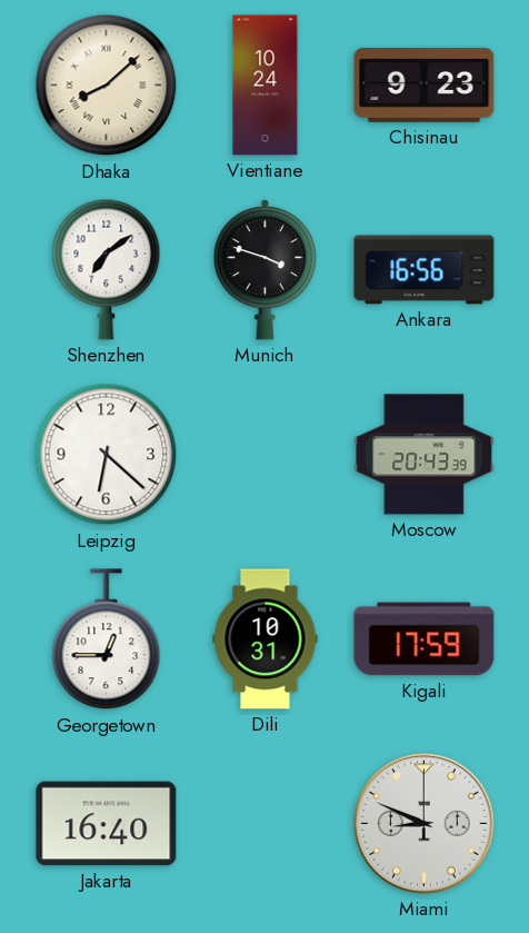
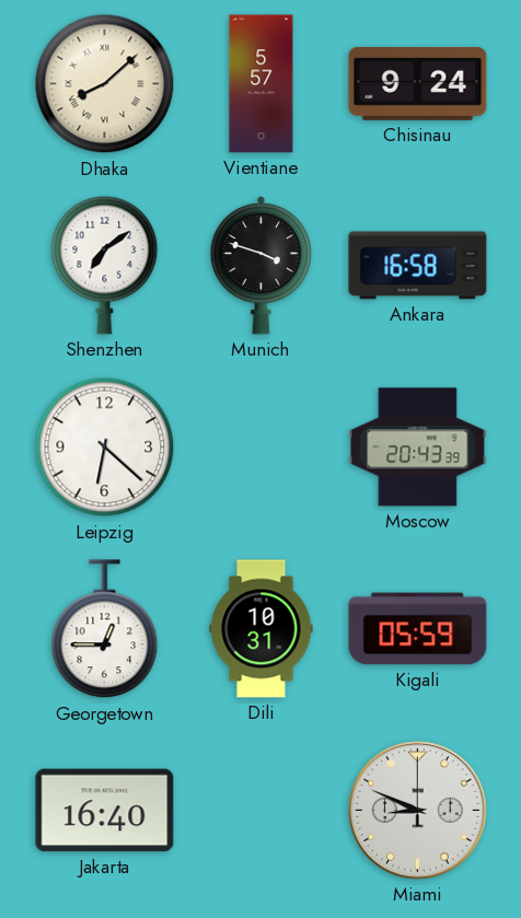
Vientiane: 10:24 -> 5:57 (262, 84)
Chisinau: 9:23 -> 9:24 (418, 84)
Ankara: 16:56 -> 16:58 (418, 266)
Kigali: 17:59 -> 05:59 (418, 629)
